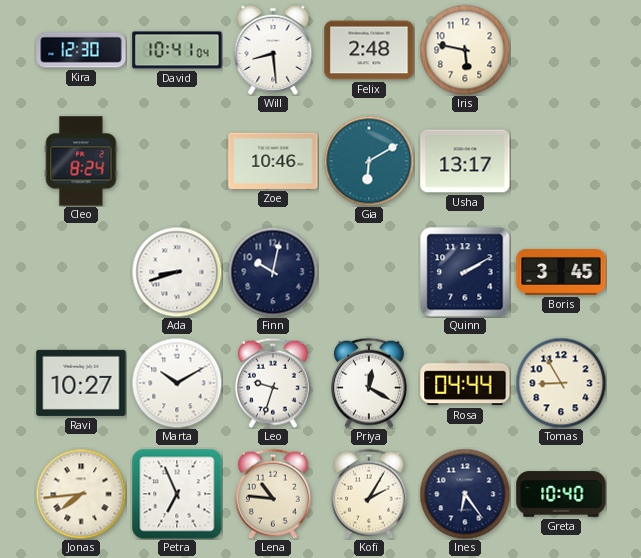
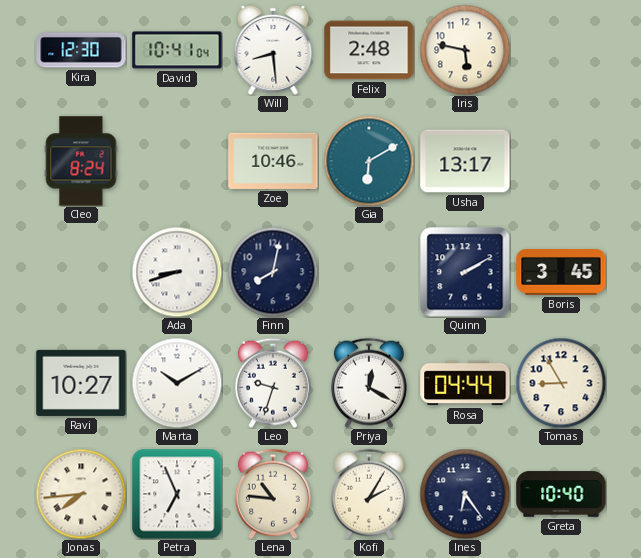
Finn: 10:02 -> 8:02 (273, 272)
